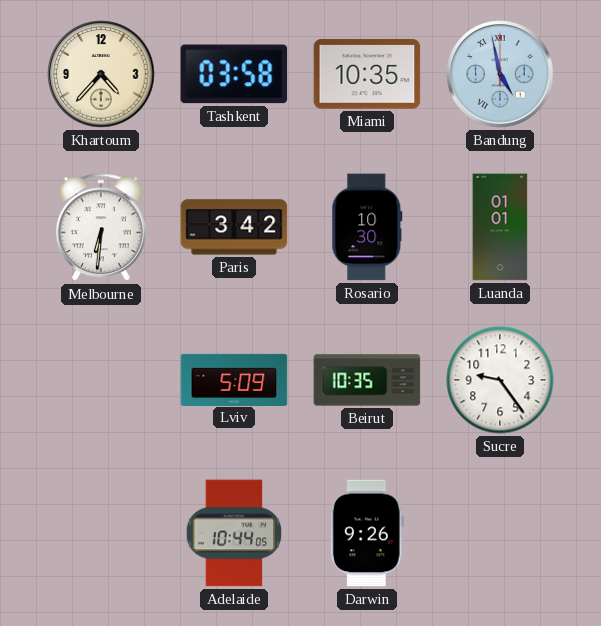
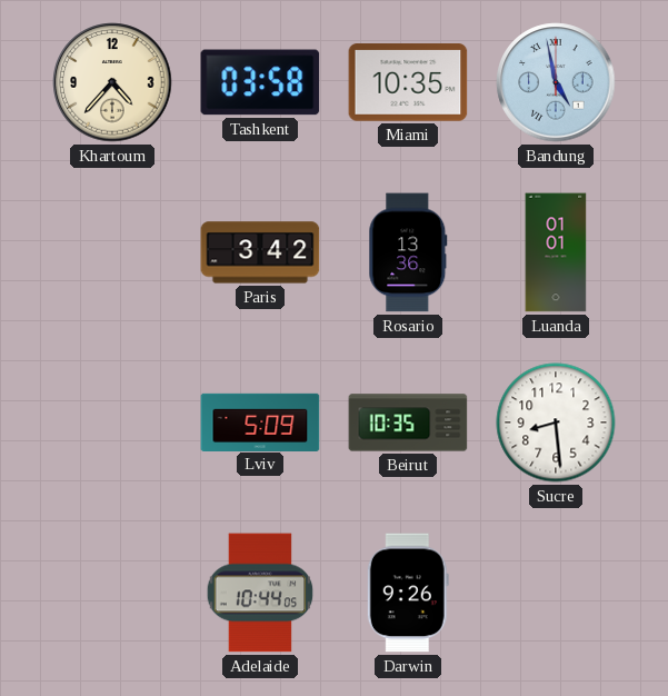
Melbourne: 6:31 -> none (101, 228)
Rosario: 10:30 -> 13:36 (408, 252)
Sucre: 9:24 -> 8:29 (556, 422)
